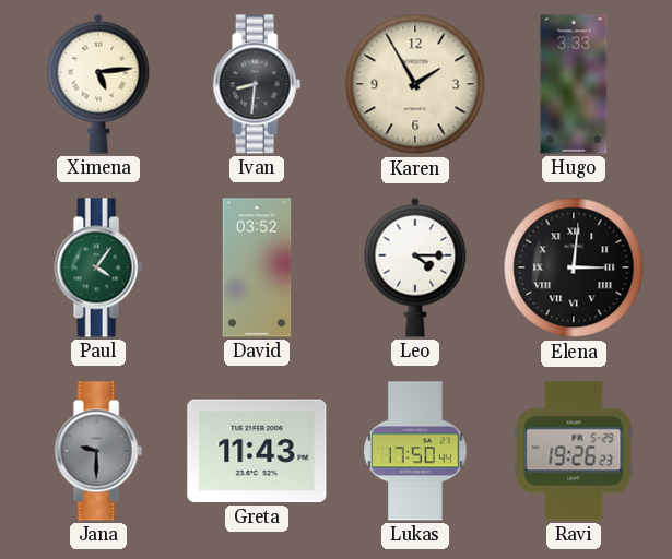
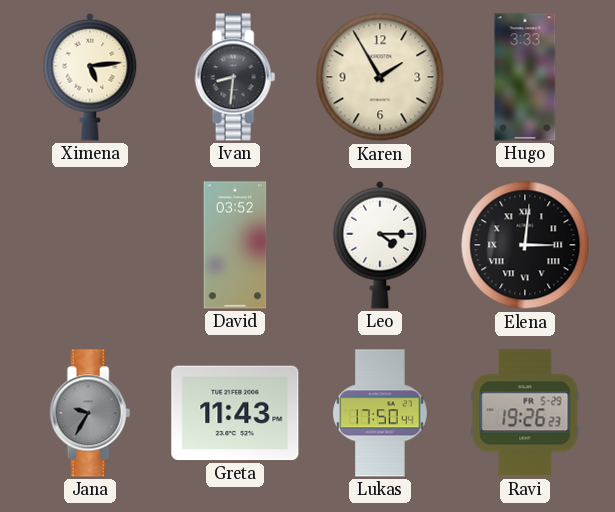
Paul: 4:06 -> none (98, 267)
Jana: 9:30 -> 9:35 (90, 413)
